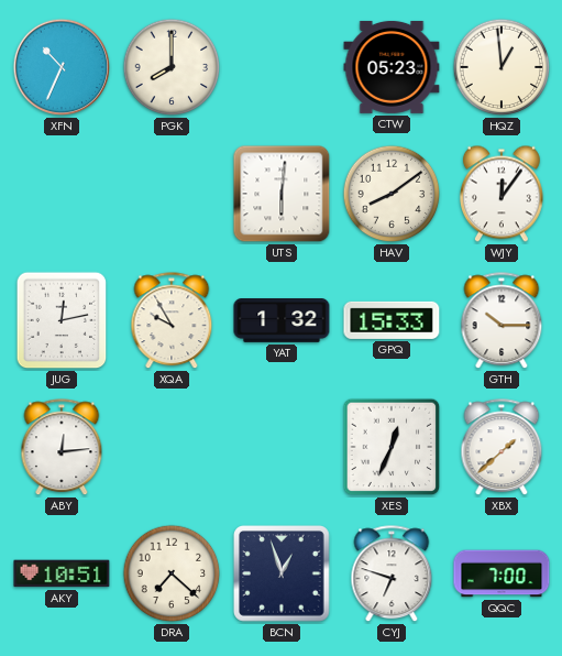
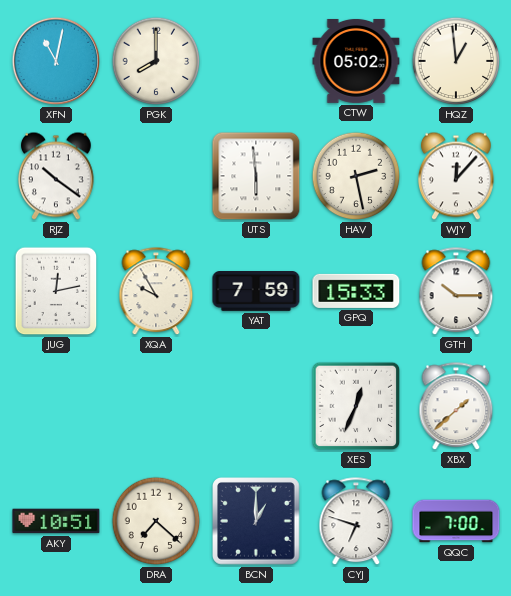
XFN: 10:34 -> 11:02 (56, 61)
CTW: 05:23 -> 05:02 (356, 61)
RJZ: none -> 10:21 (56, 176)
UTS: 6:01 -> 5:59 (256, 176)
HAV: 8:09 -> 2:28 (356, 176)
WJY: 12:06 -> 12:07 (456, 176)
YAT: 1:32 -> 7:59 (256, 291)
ABY: 12:14 -> none (62, 448)
BCN: 12:57 -> 1:00 (257, 522)
